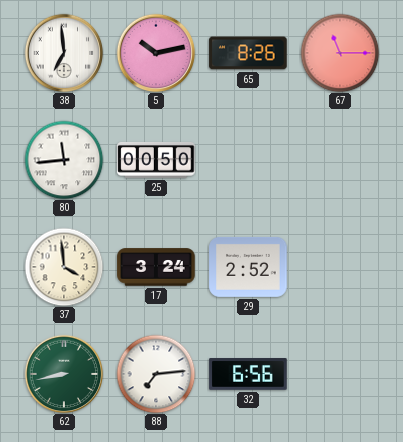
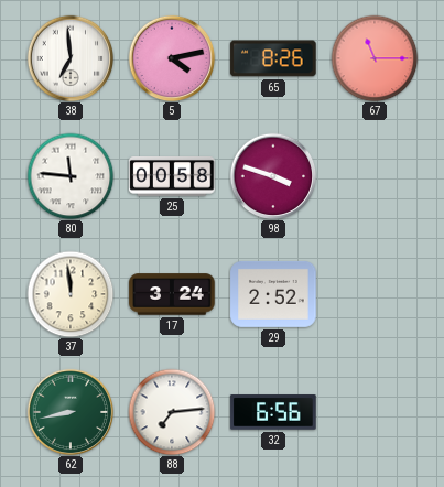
5: 10:13 -> 4:13 (172, 58)
80: 11:44 -> 11:46 (71, 176)
25: 00:50 -> 00:58 (172, 176)
98: none -> 3:48 (273, 176)
37: 3:59 -> 11:59 (71, 294)
